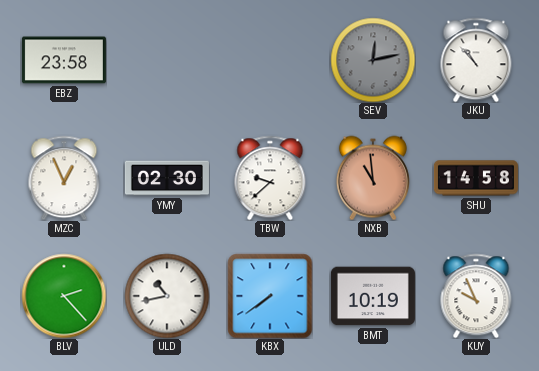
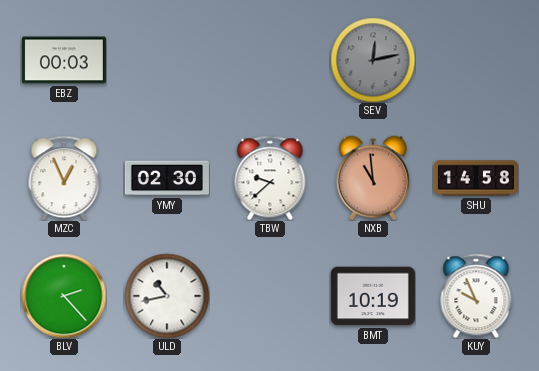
EBZ: 23:58 -> 00:03 (64, 60)
JKU: 10:53 -> none (476, 60)
KBX: 7:39 -> none (270, 296)
